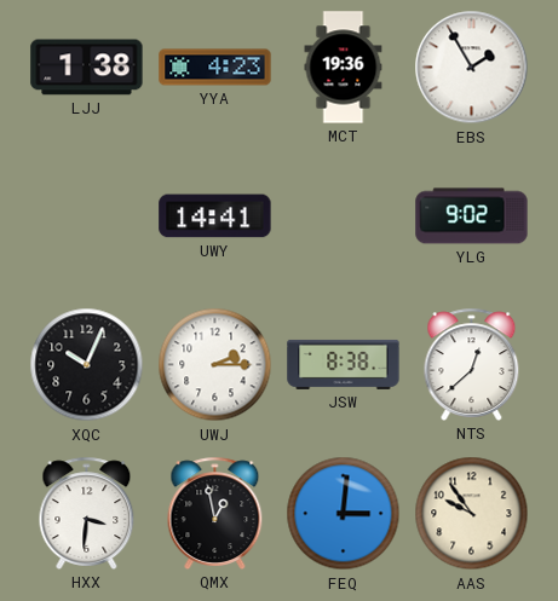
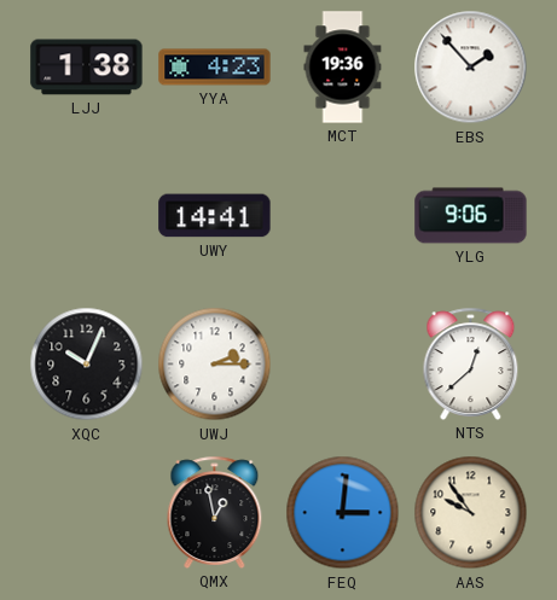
EBS: 1:55 -> 1:53 (471, 68)
YLG: 9:02 -> 9:06 (471, 216)
JSW: 8:38 -> none (344, 364)
HXX: 3:31 -> none (87, 513)
